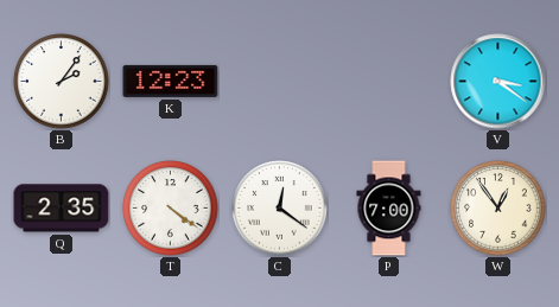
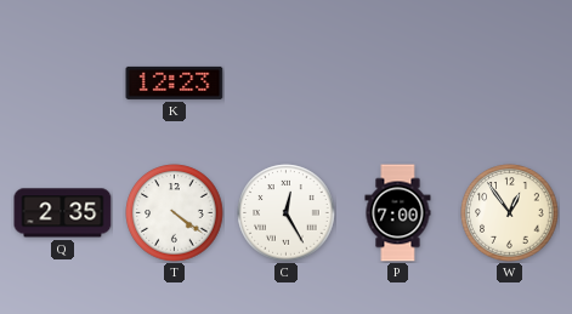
B: 2:06 -> none (62, 82)
V: 3:21 -> none (498, 82)
C: 12:21 -> 12:25 (287, 213)
